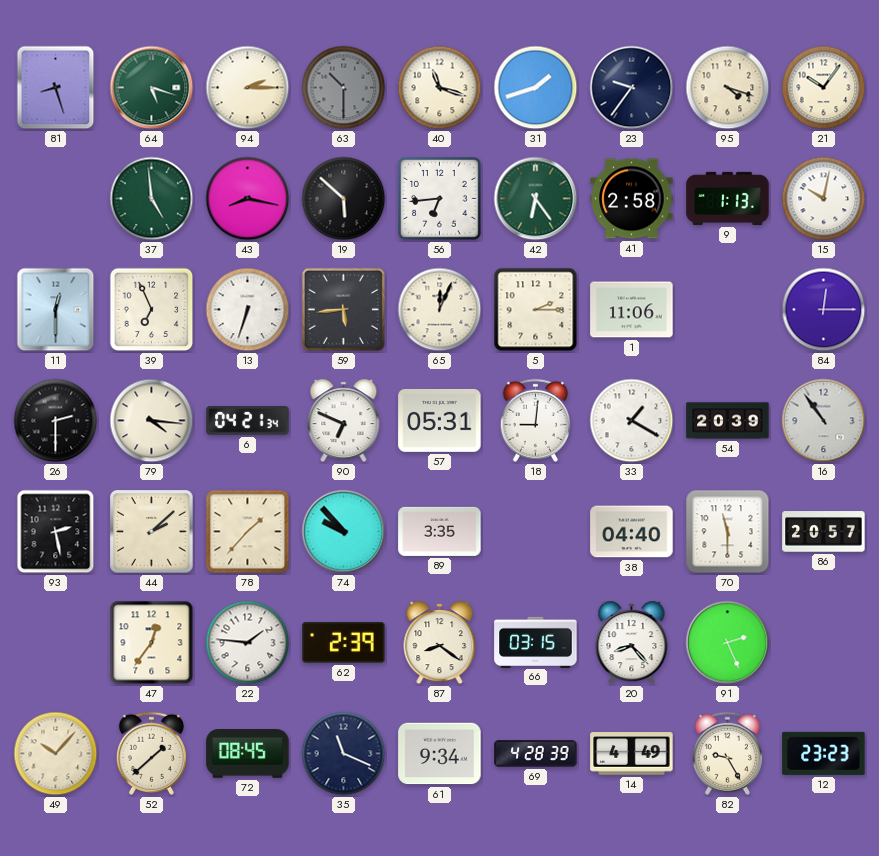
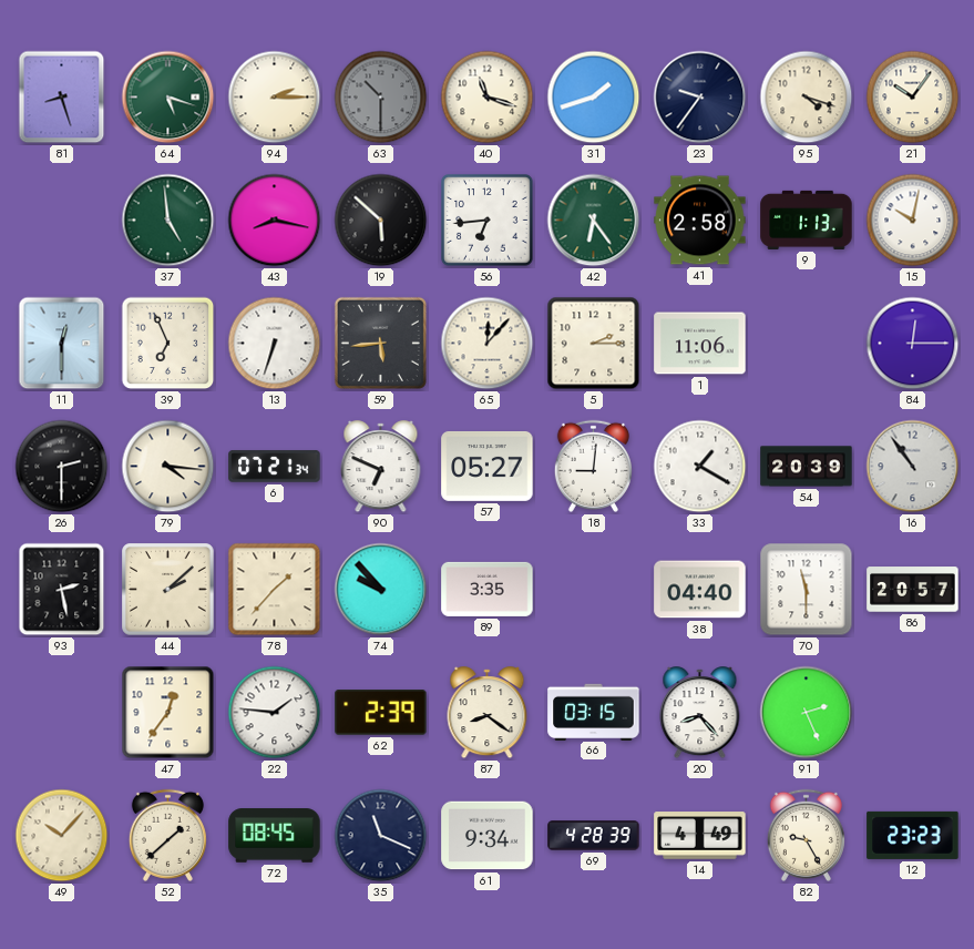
65: 12:04 -> 12:07 (488, 344)
6: 04:21 -> 07:21 (275, 467)
57: 05:31 -> 05:27 (488, 466)
